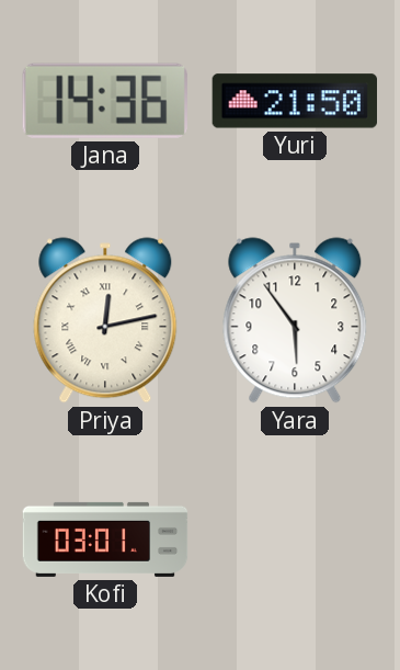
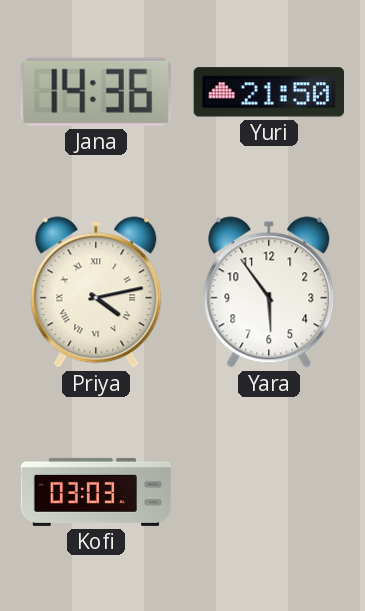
Priya: 12:13 -> 4:13 (96, 292)
Kofi: 03:01 -> 03:03 (96, 492)
